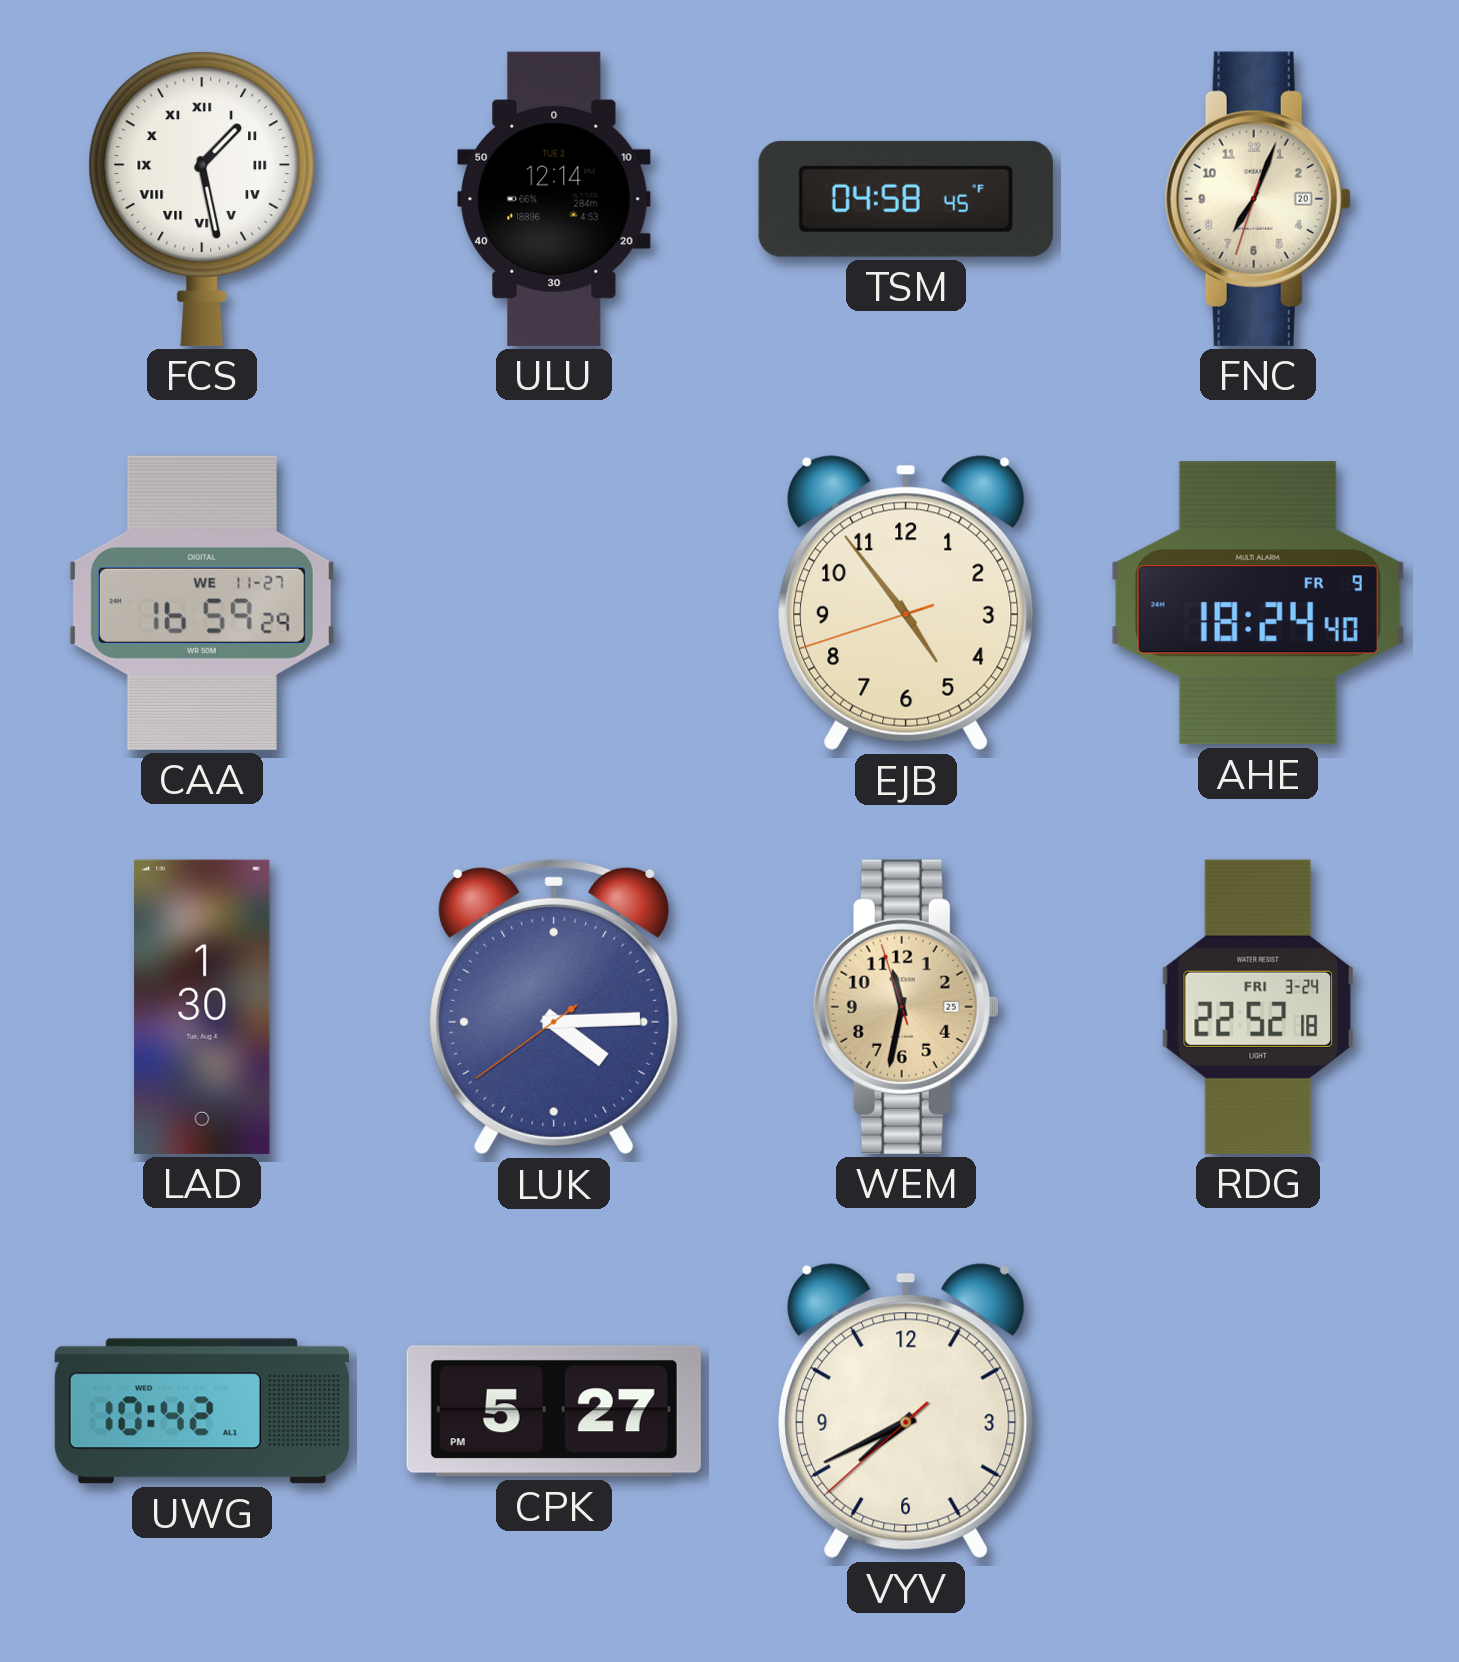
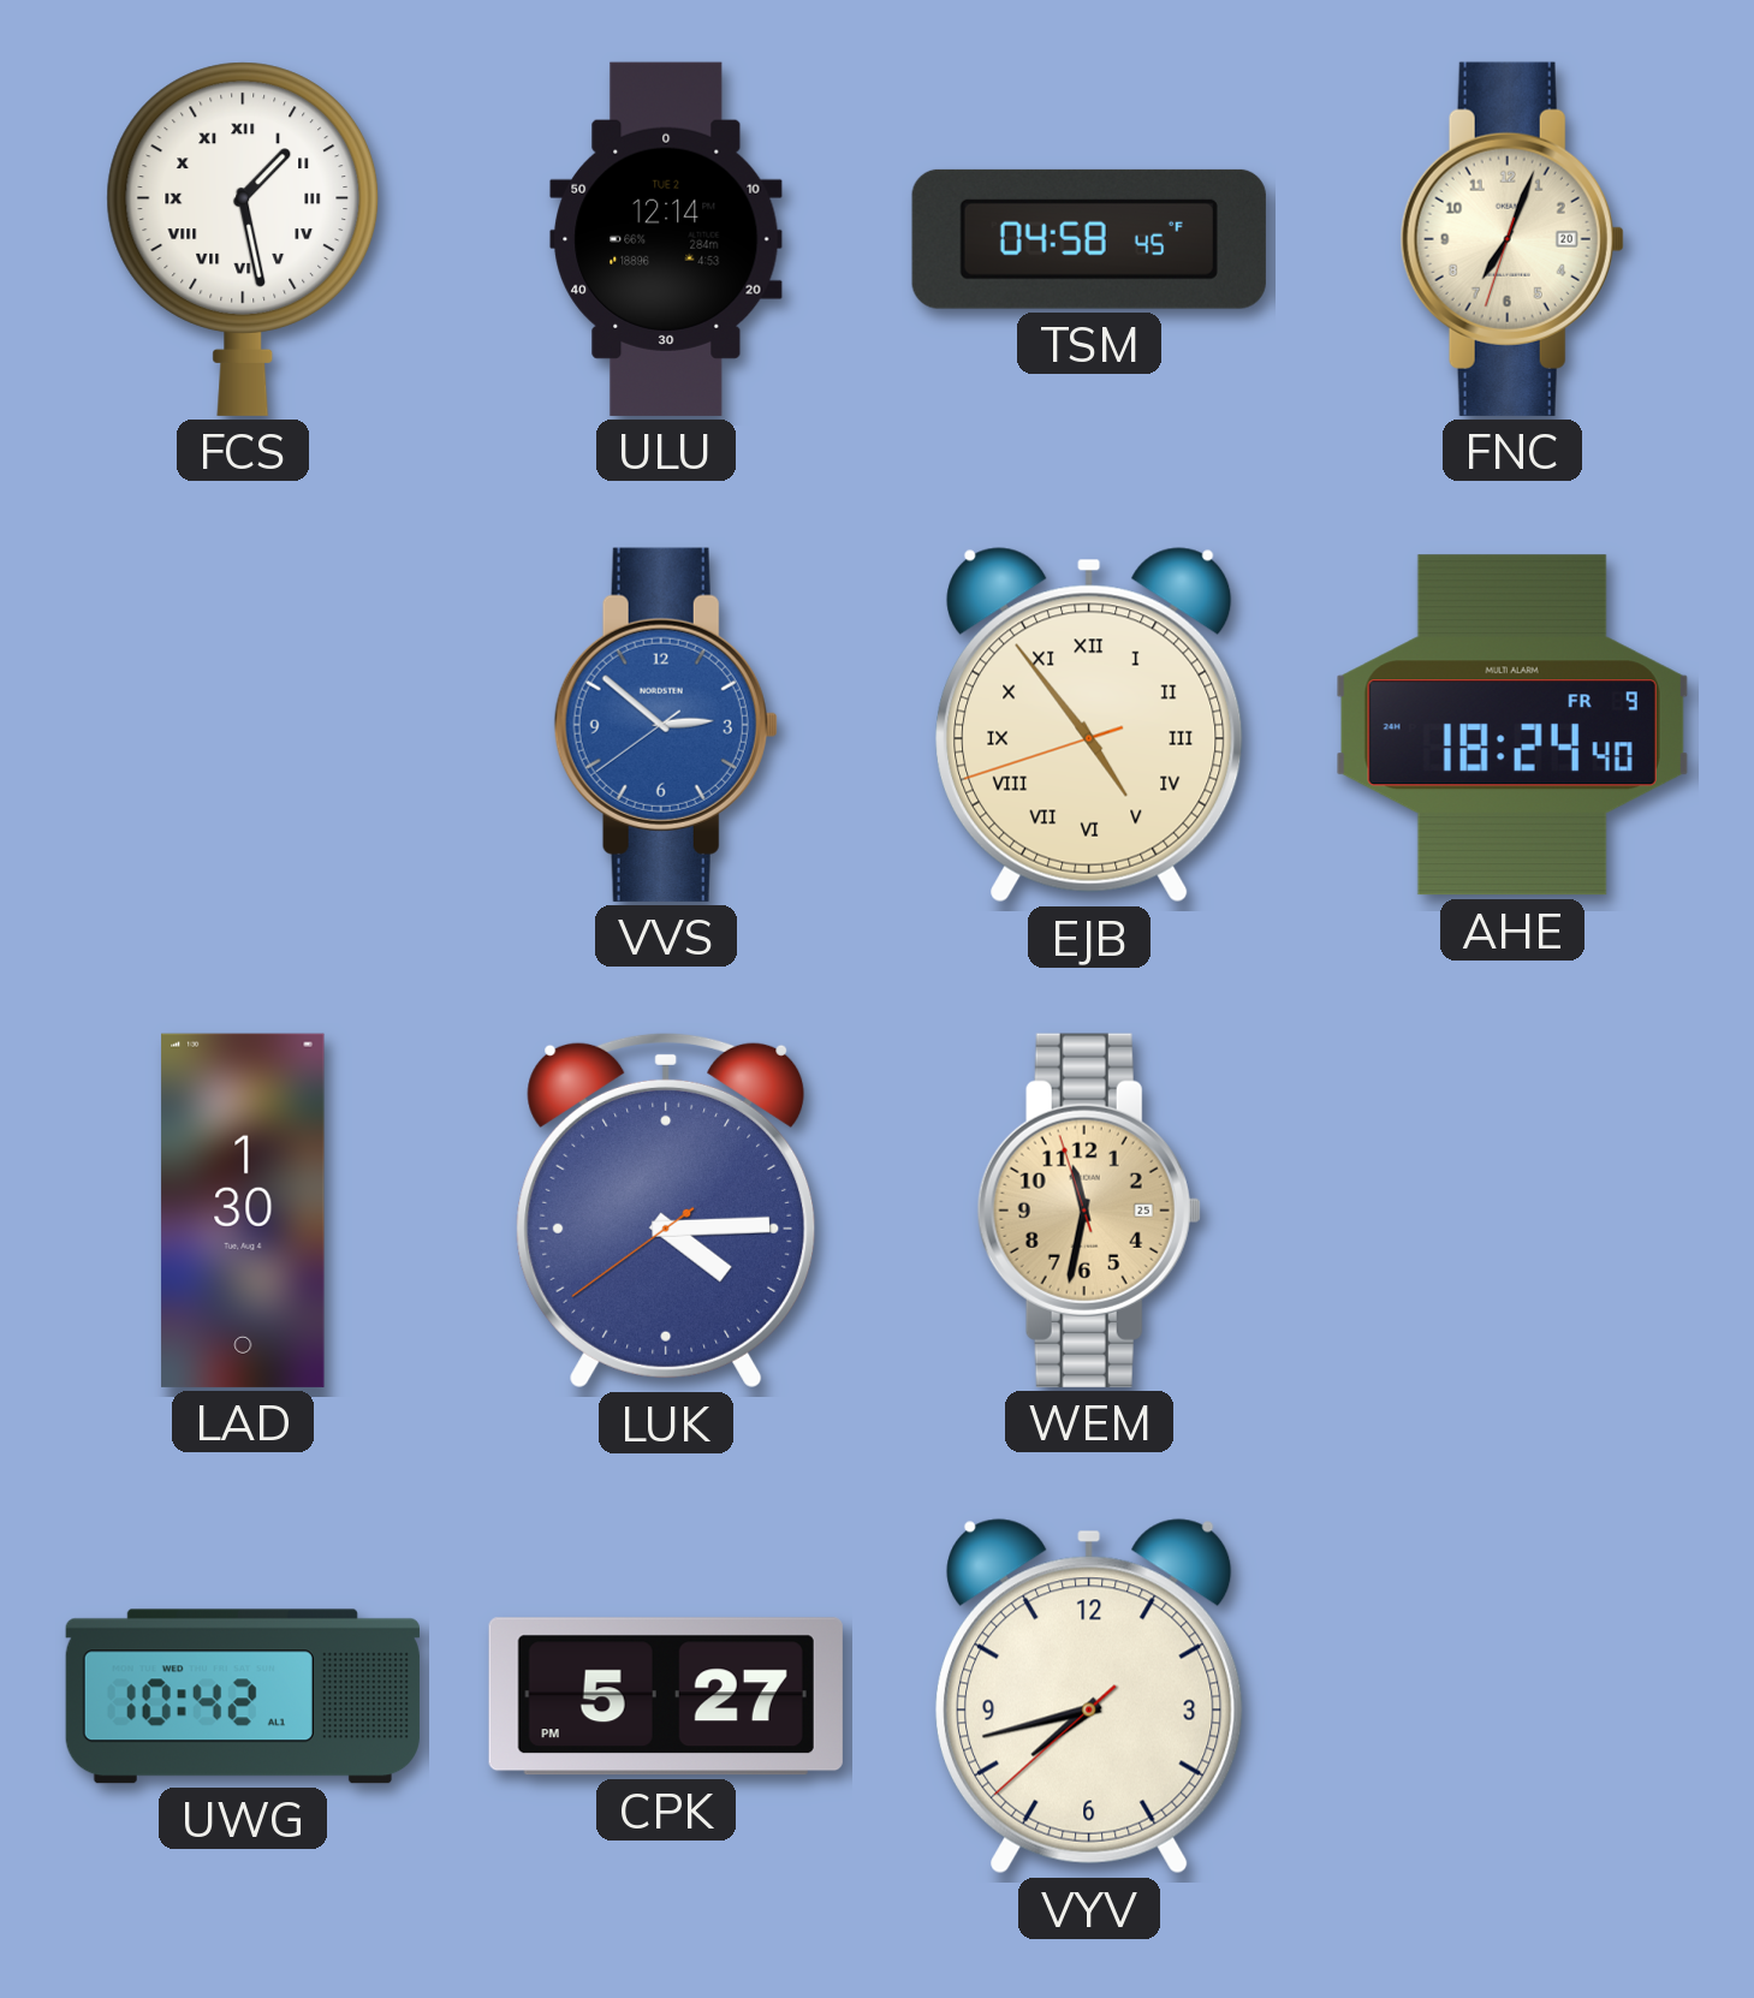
CAA: 16:59 -> none (202, 603)
VVS: none -> 2:51 (666, 725)
EJB numerals: Arabic -> Roman (1090, 725)
RDG: 22:52 -> none (1258, 1007)
VYV: 7:40 -> 7:42 (1090, 1696)
